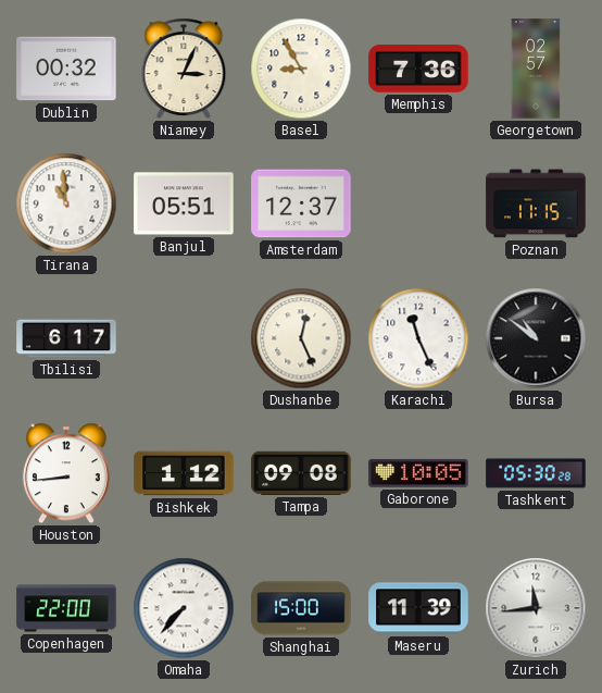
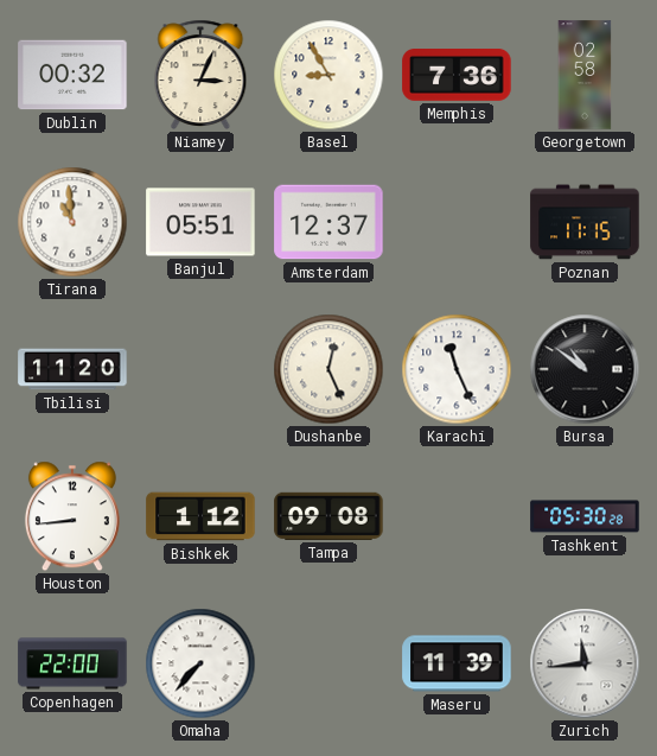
Georgetown: 02:57 -> 02:58 (585, 75)
Tbilisi: 6:17 -> 11:20 (72, 369)
Gaborone: 10:05 -> none (418, 473)
Shanghai: 15:00 -> none (301, 608)
